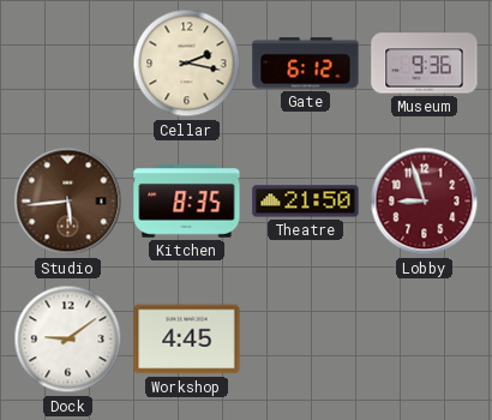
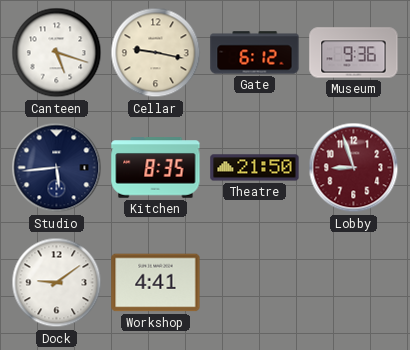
Canteen: none -> 5:18 (57, 53)
Cellar: 2:17 -> 9:17 (156, 53)
Studio dial: brown -> navy (57, 168)
Workshop: 4:45 -> 4:41 (156, 283)
